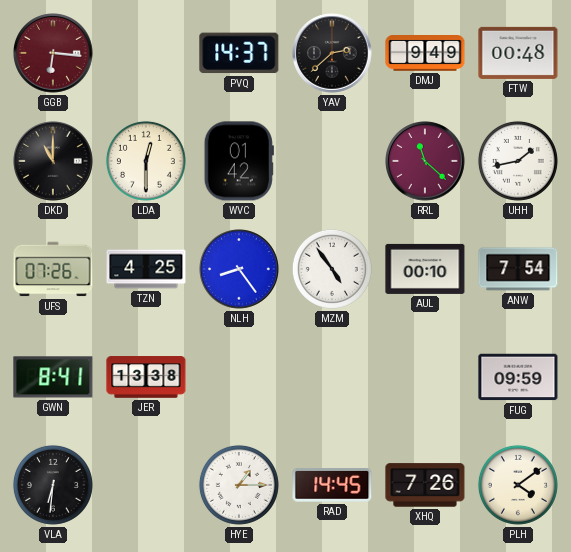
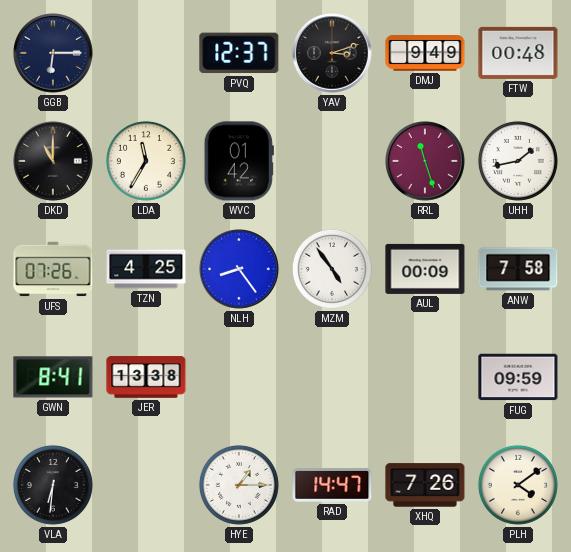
GGB: 6:16 -> 6:15 (53, 53)
GGB dial: burgundy -> navy (53, 53)
PVQ: 14:37 -> 12:37 (239, 53)
YAV: 2:38 -> 3:12 (332, 53)
LDA: 12:30 -> 11:35 (146, 161)
RRL: 11:22 -> 11:27 (425, 161)
AUL: 00:10 -> 00:09 (425, 269)
ANW: 7:54 -> 7:58 (518, 269)
RAD: 14:45 -> 14:47 (332, 486)
